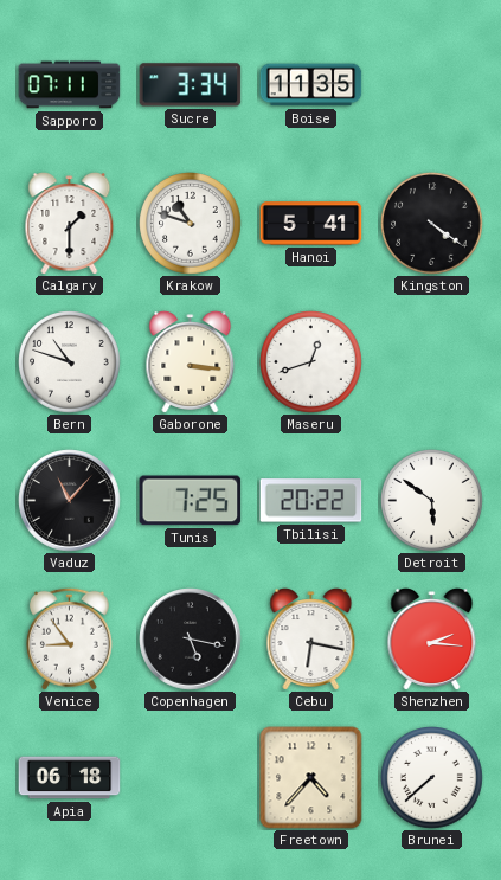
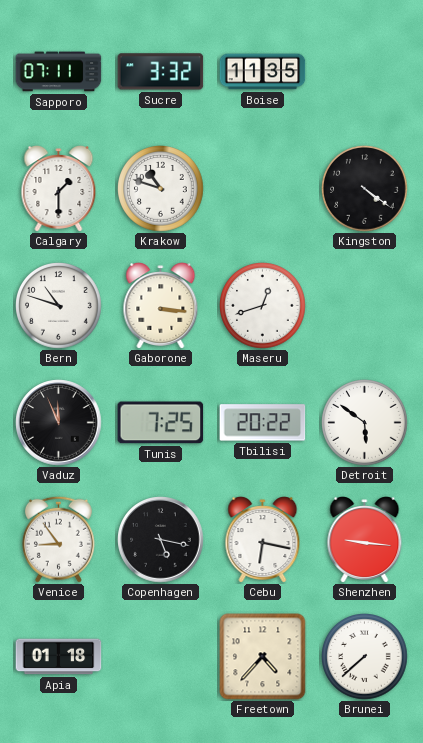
Sucre: 3:34 -> 3:32 (161, 72)
Hanoi: 5:41 -> none (311, 224)
Vaduz: 11:07 -> 11:56 (59, 423)
Shenzhen: 2:16 -> 9:16 (365, 540)
Apia: 06:18 -> 01:18 (59, 657)
